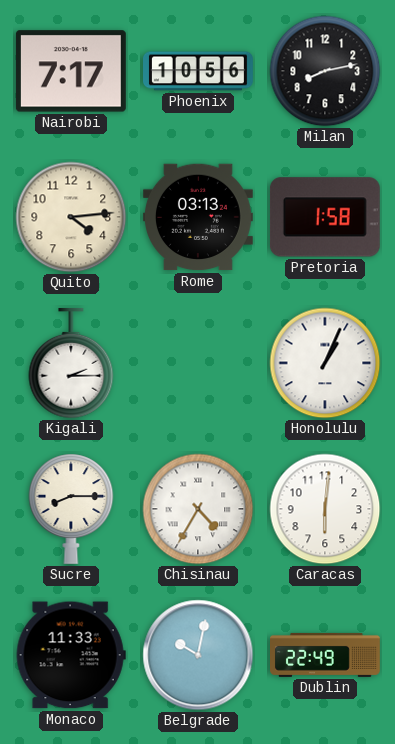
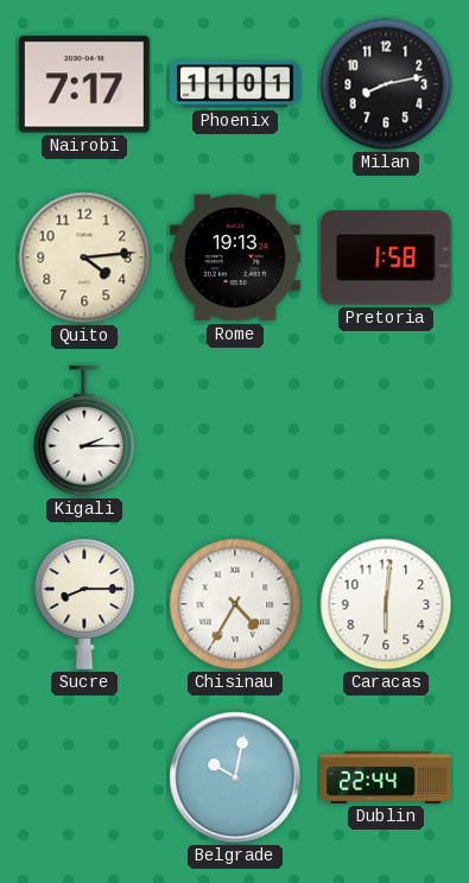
Phoenix: 10:56 -> 11:01 (236, 84)
Rome: 03:13 -> 19:13 (235, 258)
Honolulu: 1:04 -> none (325, 363)
Monaco: 11:33 -> none (71, 655)
Dublin: 22:49 -> 22:44 (387, 777)
